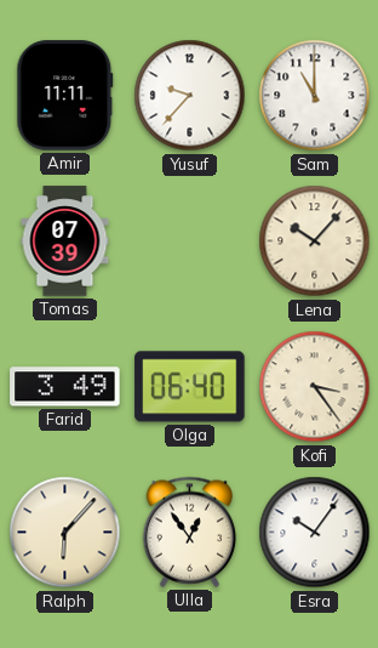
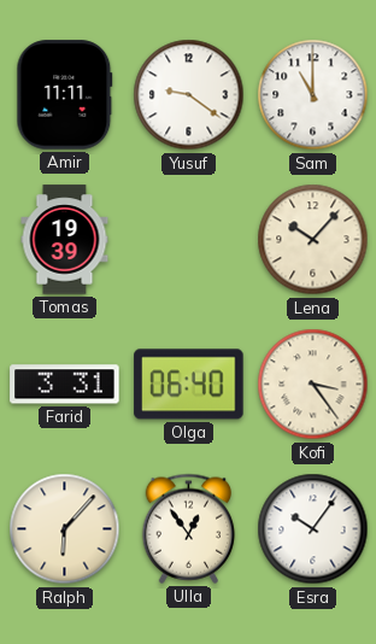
Yusuf: 9:37 -> 9:21 (189, 95)
Tomas: 07:39 -> 19:39 (65, 240)
Farid: 3:49 -> 3:31 (65, 385)
